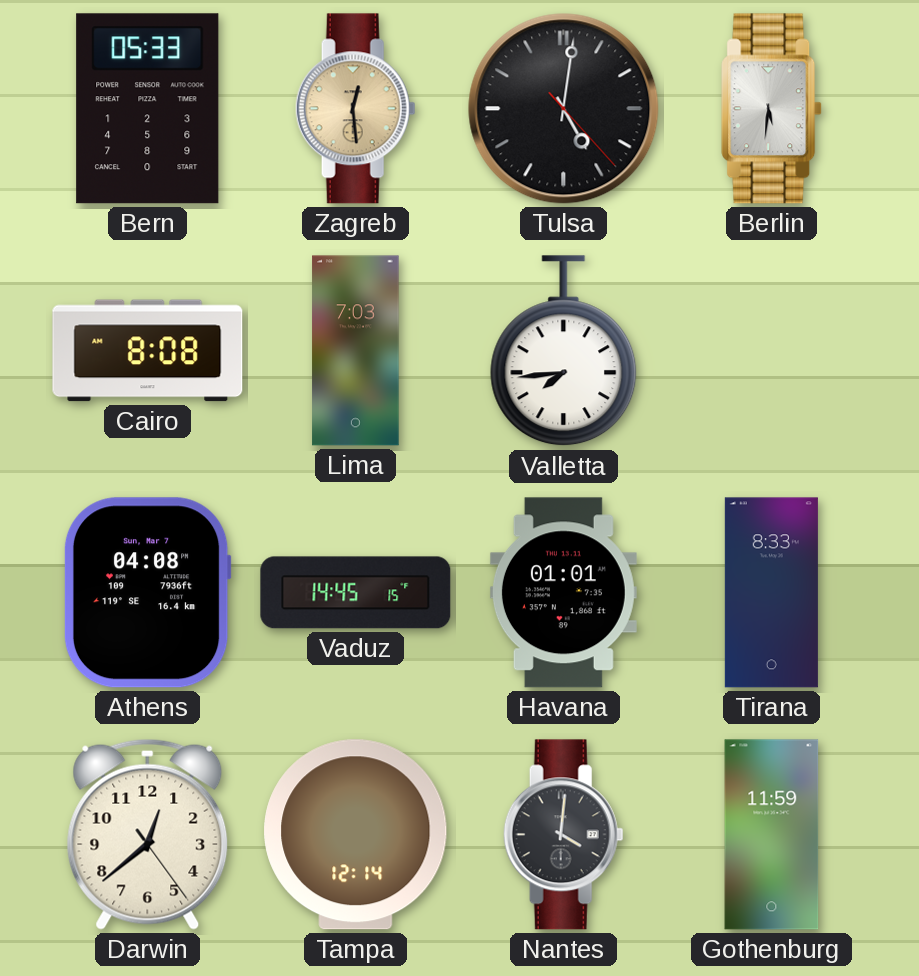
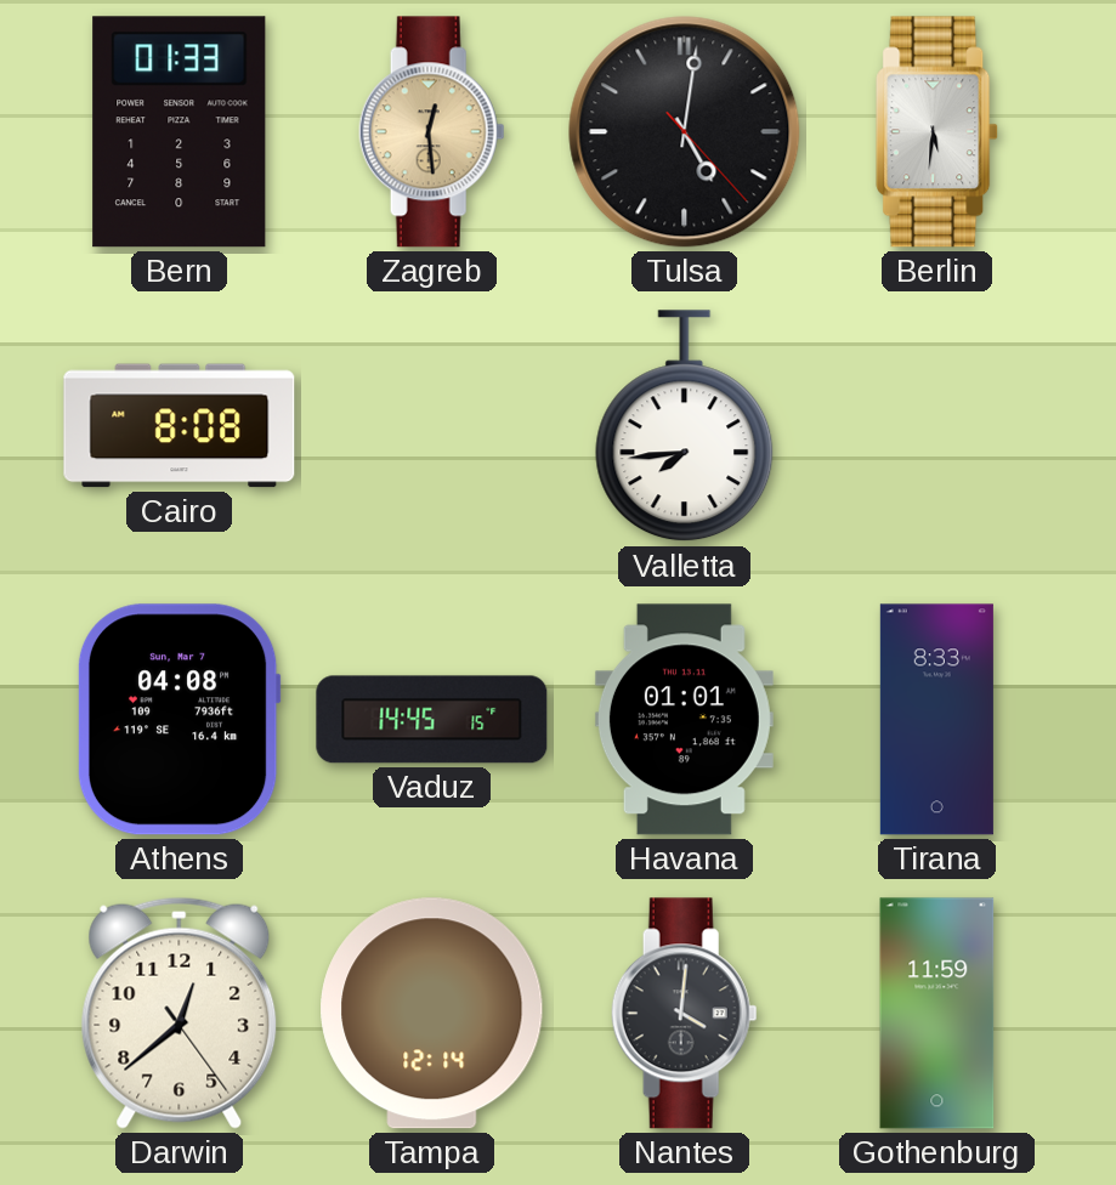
Bern: 05:33 -> 01:33 (180, 132)
Lima: 7:03 -> none (356, 351)
